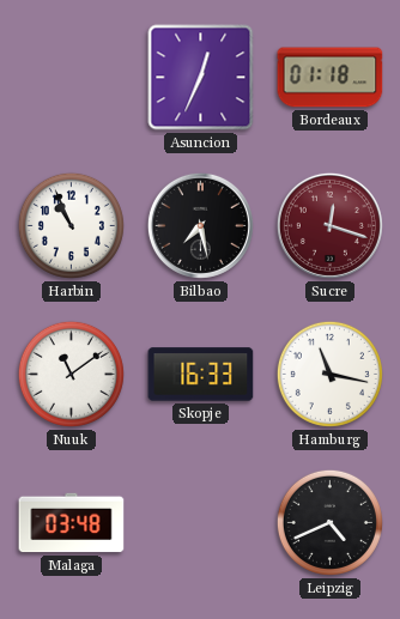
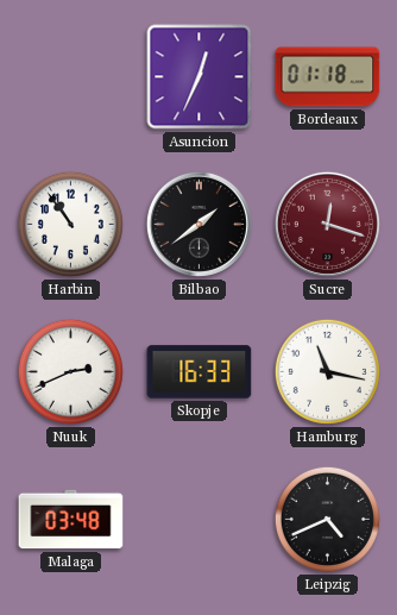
Harbin: 10:56 -> 10:54 (70, 224)
Bilbao: 7:28 -> 1:39 (198, 224)
Nuuk: 11:09 -> 2:41 (70, 371)
